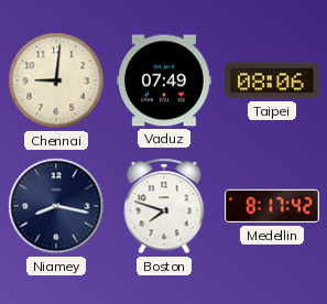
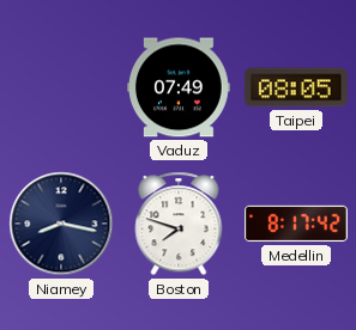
Chennai: 9:01 -> none (56, 80)
Taipei: 08:06 -> 08:05 (296, 87)
